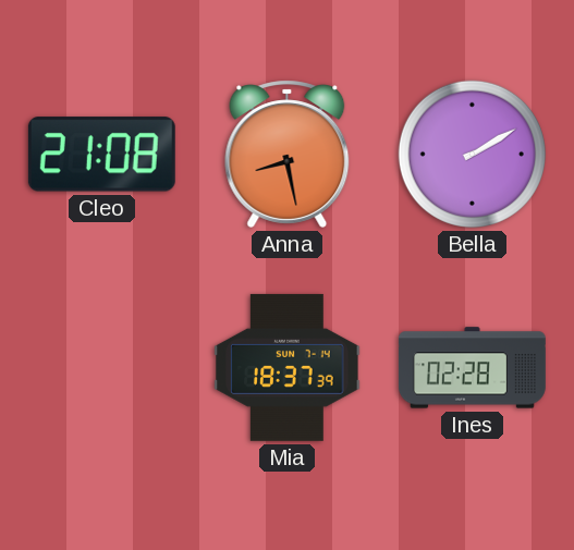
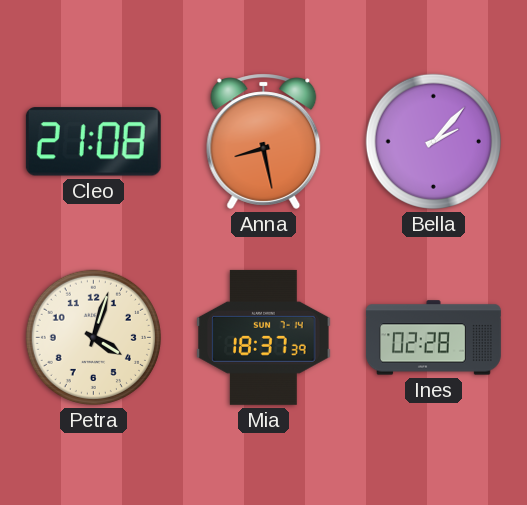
Bella: 2:10 -> 2:07 (433, 141)
Petra: none -> 4:03 (93, 337)
